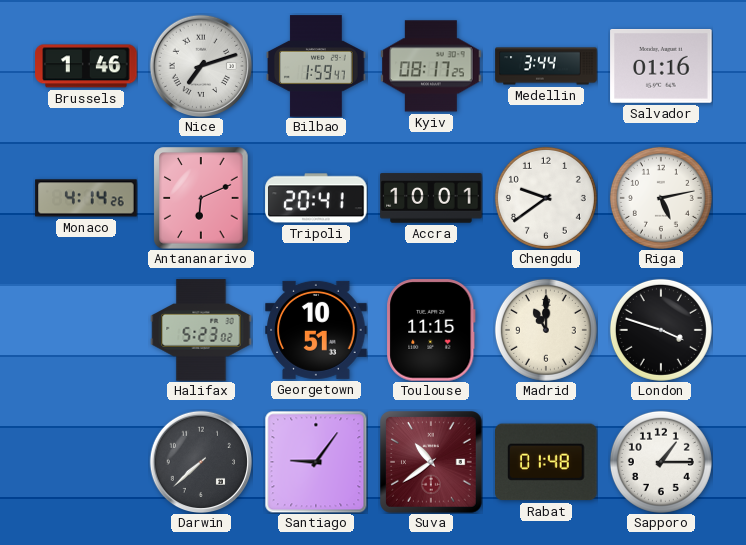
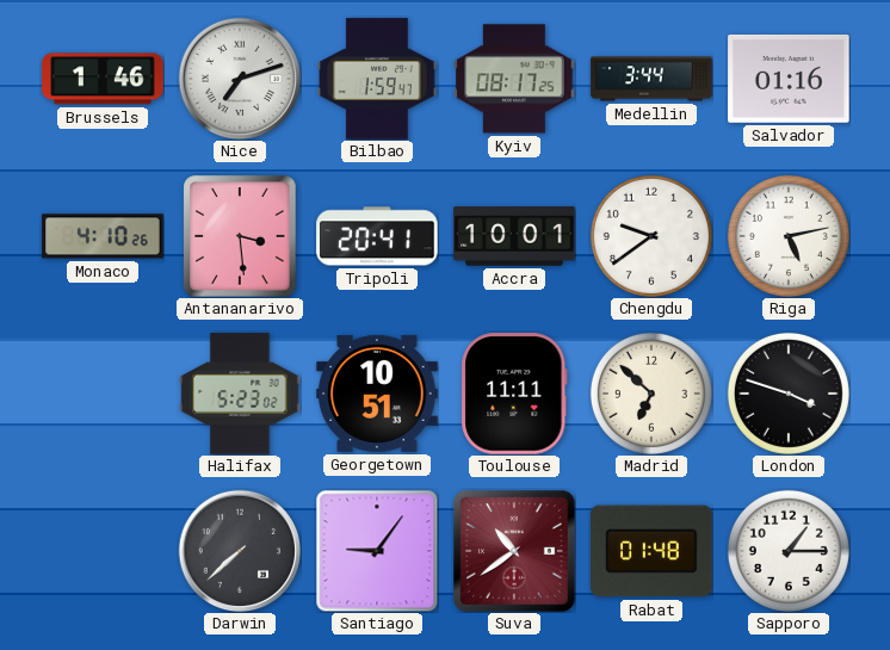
Monaco: 4:14 -> 4:10 (103, 236)
Antananarivo: 6:11 -> 3:29 (240, 236)
Toulouse: 11:15 -> 11:11 (514, 394)
Madrid: 11:00 -> 6:52 (651, 394)
